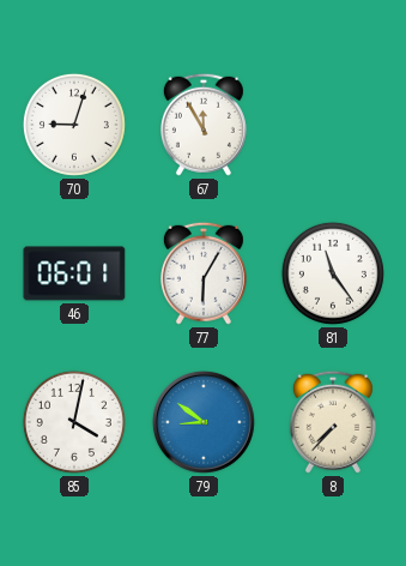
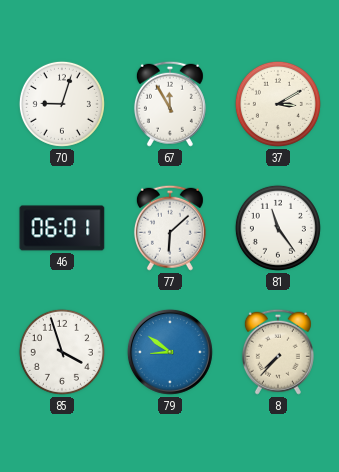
37: none -> 3:10 (278, 104)
77: 6:05 -> 6:08 (170, 228)
85: 4:02 -> 3:57 (62, 352)
